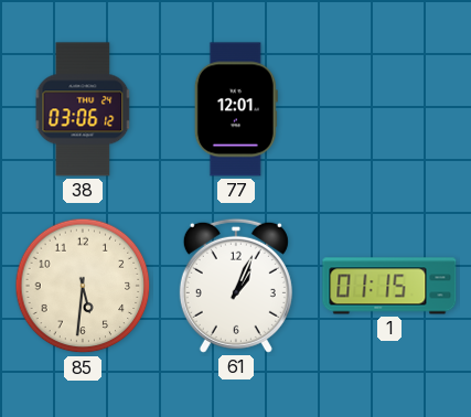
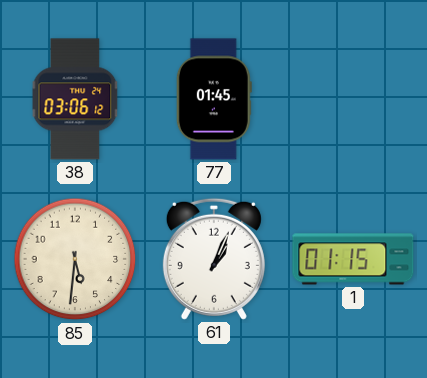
77: 12:01 -> 01:45 (214, 99)
